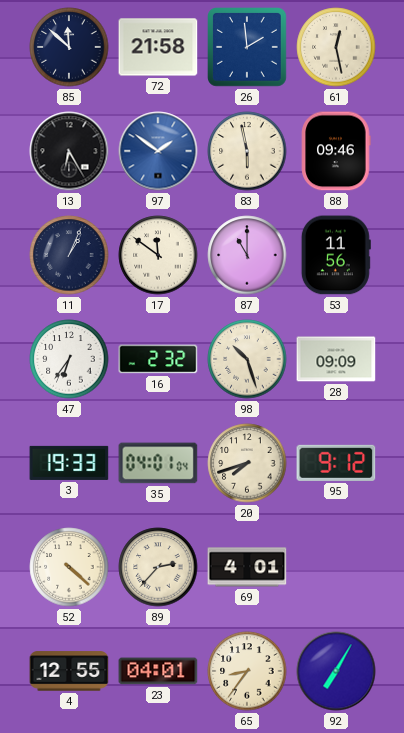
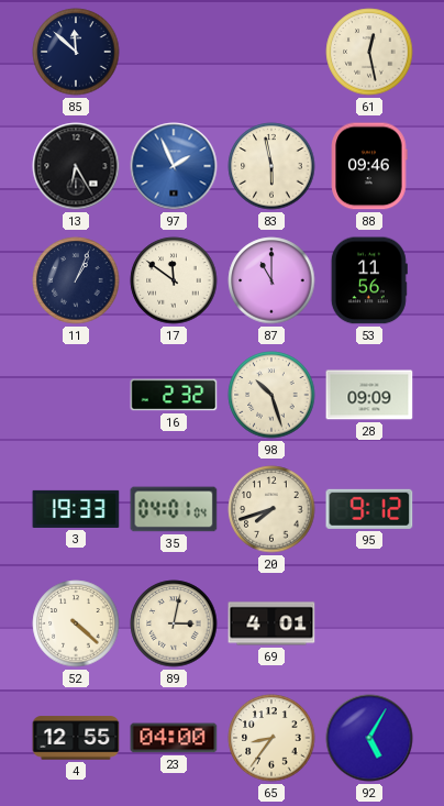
72: 21:58 -> none (158, 47)
26: 1:59 -> none (248, 48)
97: 1:51 -> 1:56 (174, 166)
47: 6:36 -> none (69, 359)
89: 2:37 -> 3:02 (174, 623)
23: 04:01 -> 04:00 (174, 738)
92: 7:05 -> 5:05 (369, 738)
